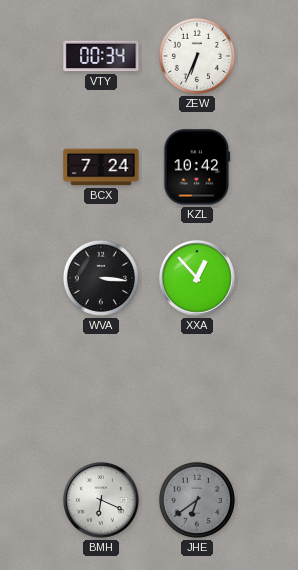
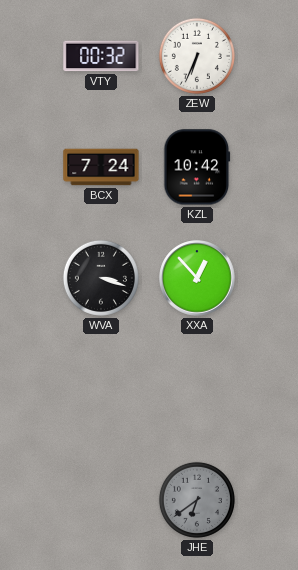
VTY: 00:34 -> 00:32 (101, 56)
WVA: 3:16 -> 3:18 (101, 278)
BMH: 6:19 -> none (101, 500)
